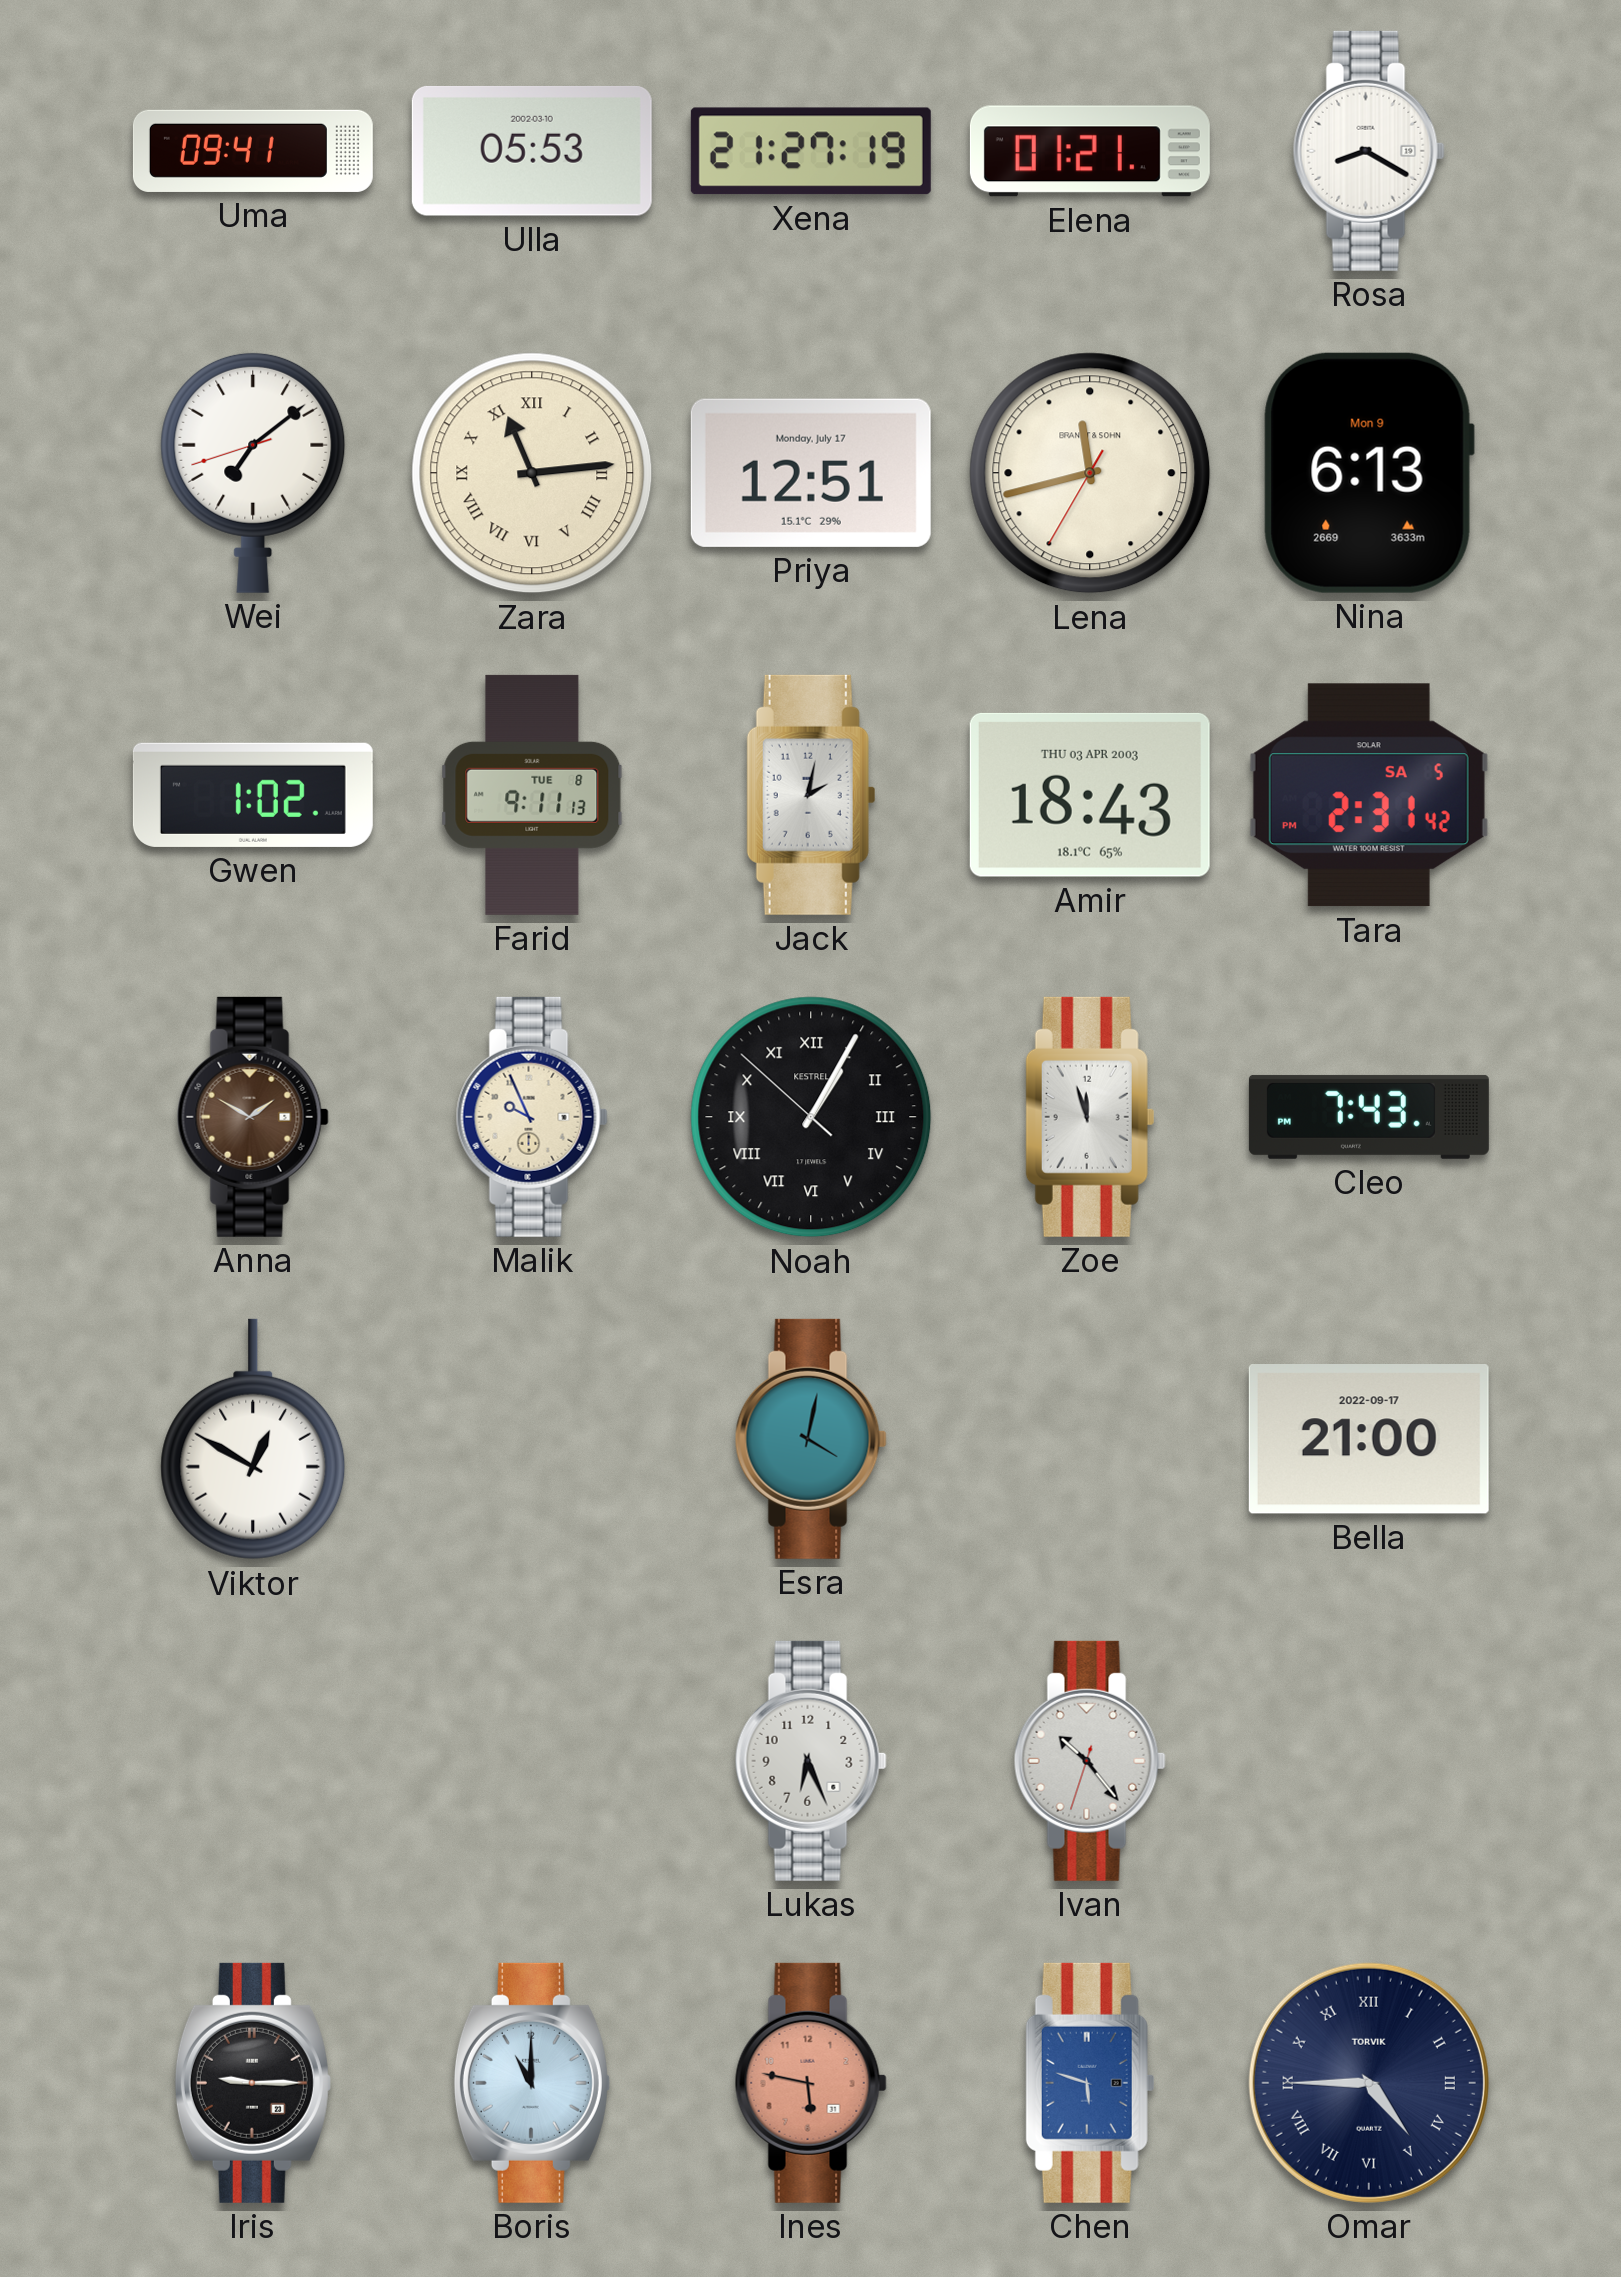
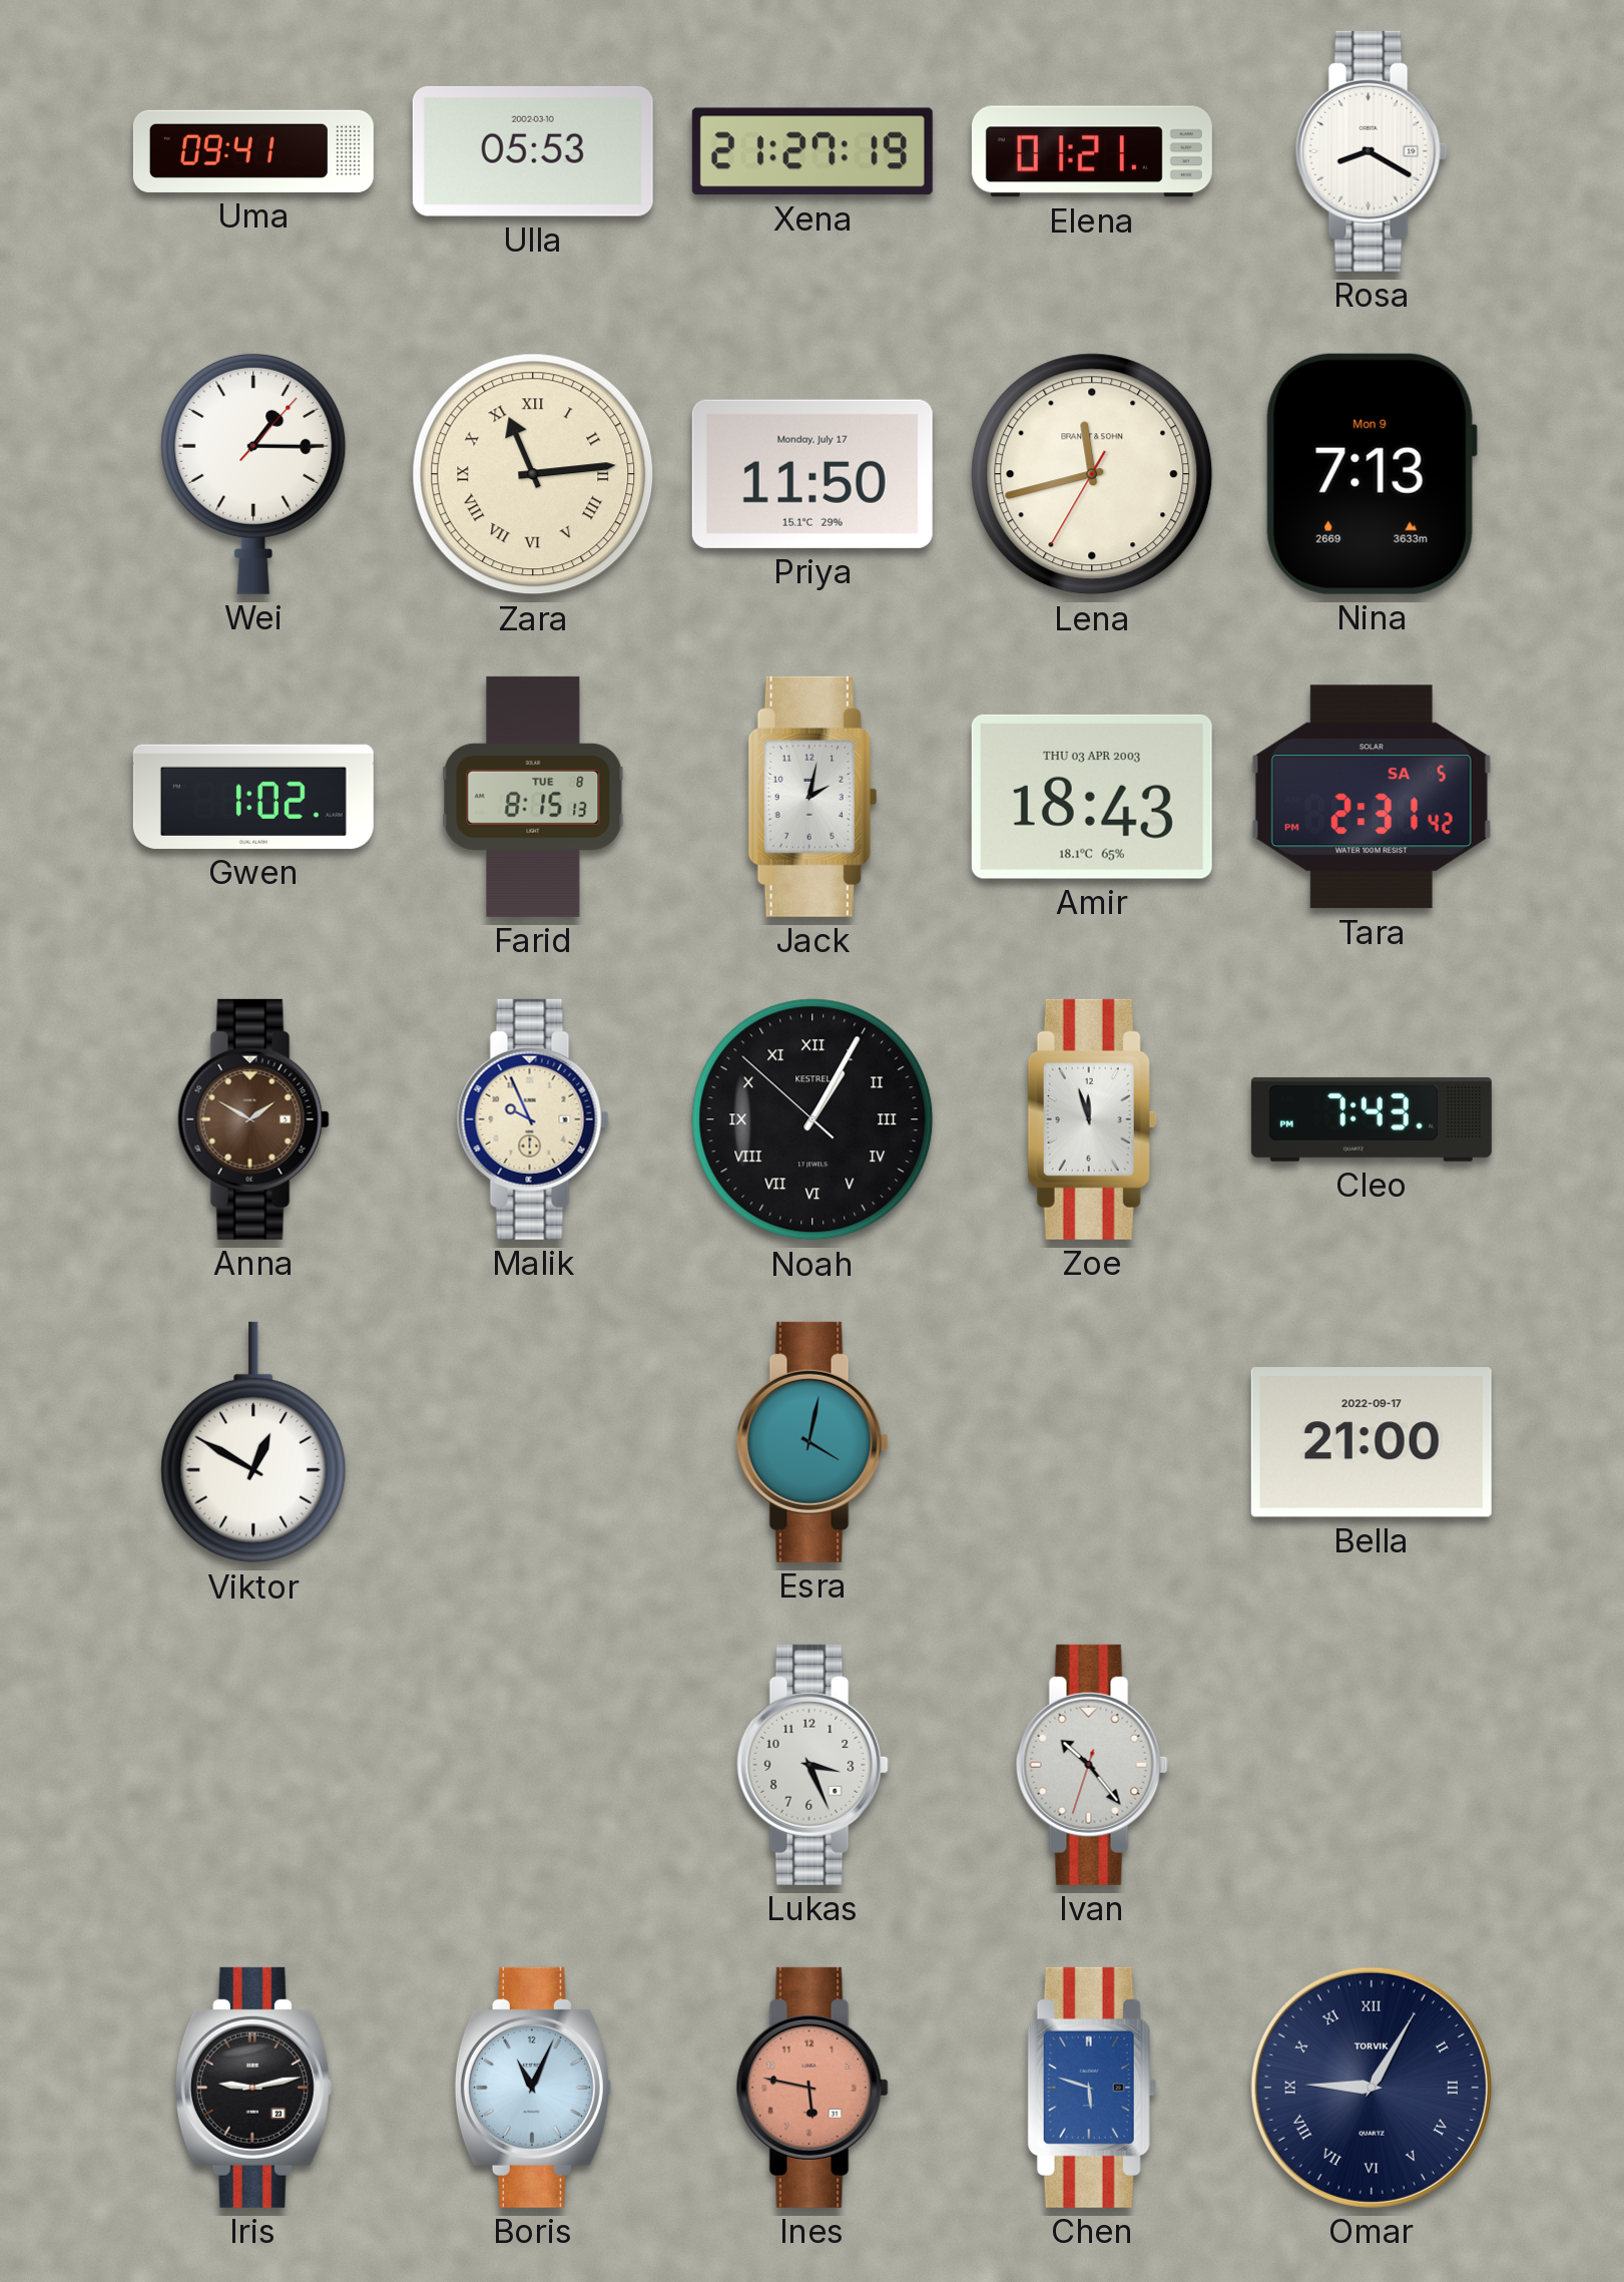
Wei: 7:08 -> 1:15 (253, 473)
Priya: 12:51 -> 11:50 (813, 474)
Nina: 6:13 -> 7:13 (1372, 474)
Farid: 9:11 -> 8:15 (533, 797)
Lukas: 6:26 -> 3:26 (813, 1765)
Iris: 9:15 -> 9:13 (253, 2088)
Boris: 11:00 -> 11:04 (533, 2088)
Omar: 4:45 -> 9:05 (1372, 2088)
